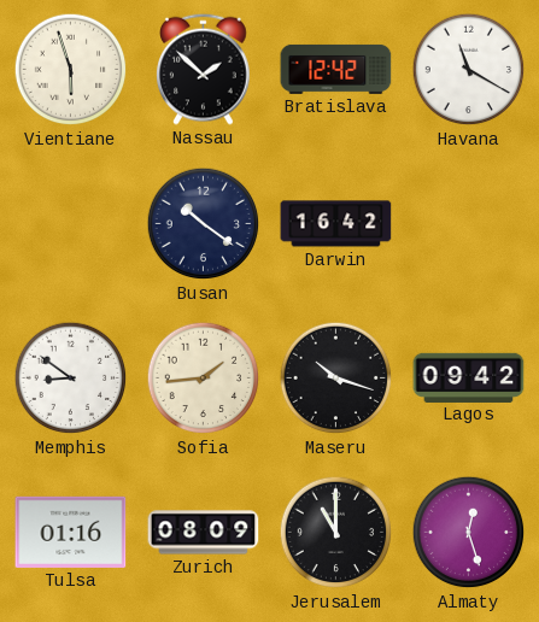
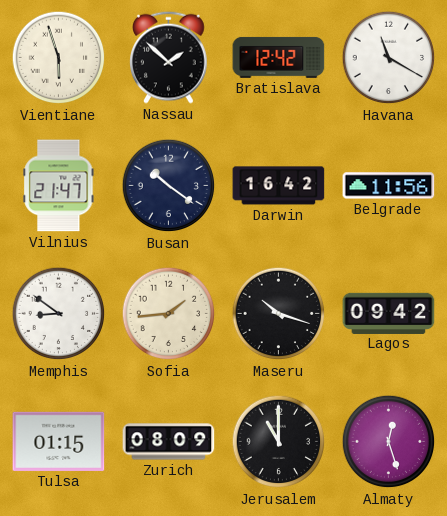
Vilnius: none -> 21:47 (59, 186)
Belgrade: none -> 11:56 (389, 186)
Tulsa: 01:16 -> 01:15 (59, 441)
